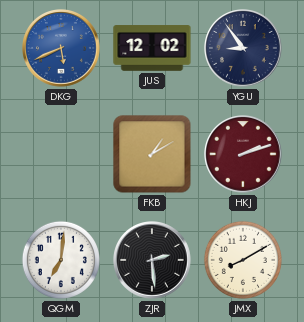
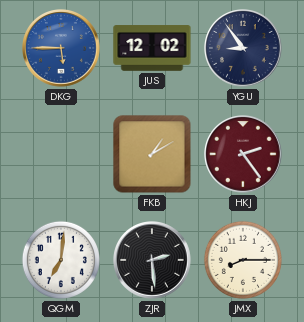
DKG: 5:41 -> 5:45 (62, 49)
HKJ: 2:12 -> 2:24 (244, 155)
JMX: 8:10 -> 8:15 (243, 260)
